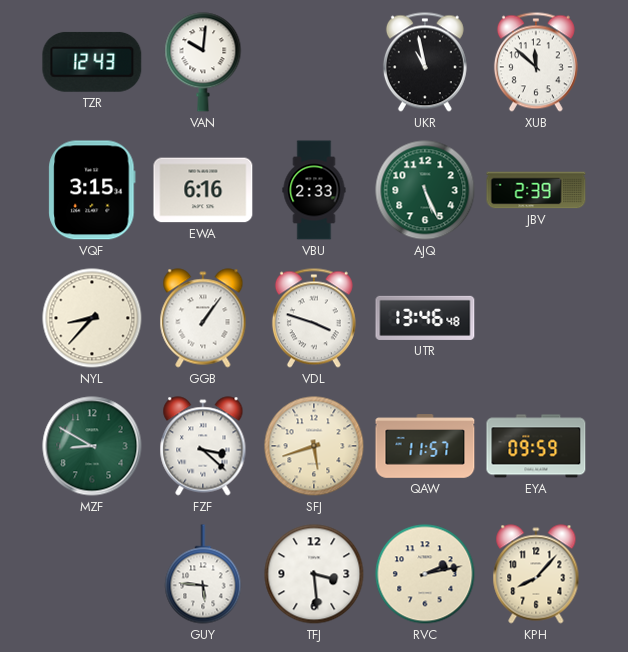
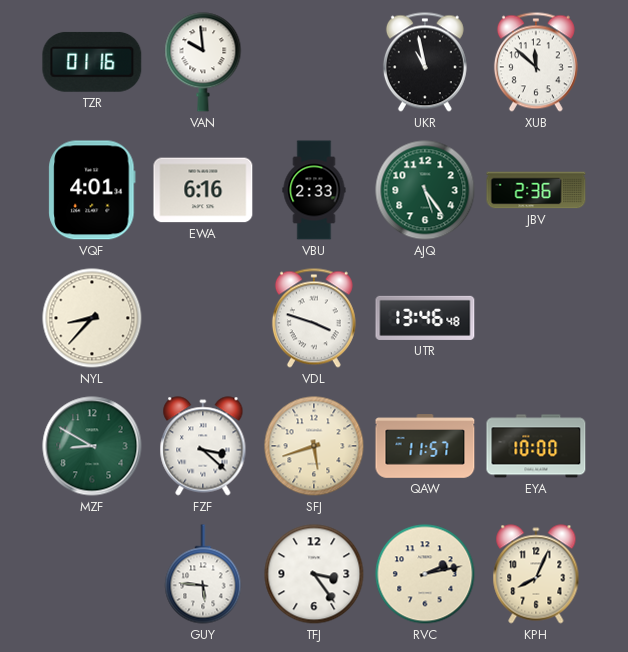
TZR: 12:43 -> 01:16 (92, 62)
VAN: 10:01 -> 9:59 (203, 62)
VQF: 3:15 -> 4:01 (92, 190)
AJQ: 5:26 -> 5:24 (425, 190)
JBV: 2:39 -> 2:36 (536, 190)
GGB: 1:06 -> none (203, 318)
EYA: 09:59 -> 10:00 (536, 446)
TFJ: 3:29 -> 3:24 (314, 574)
KPH: 8:07 -> 8:04 (536, 574)
